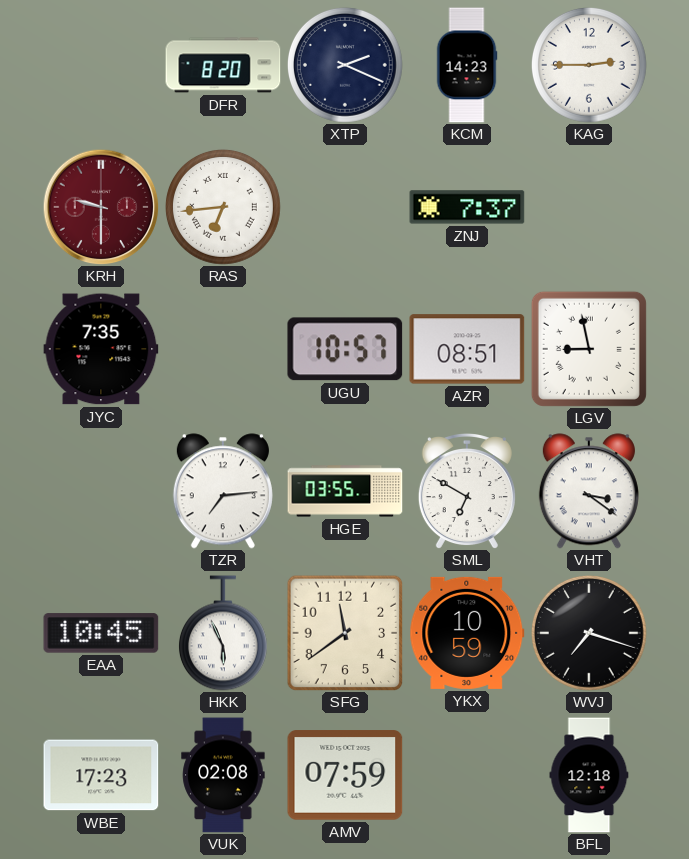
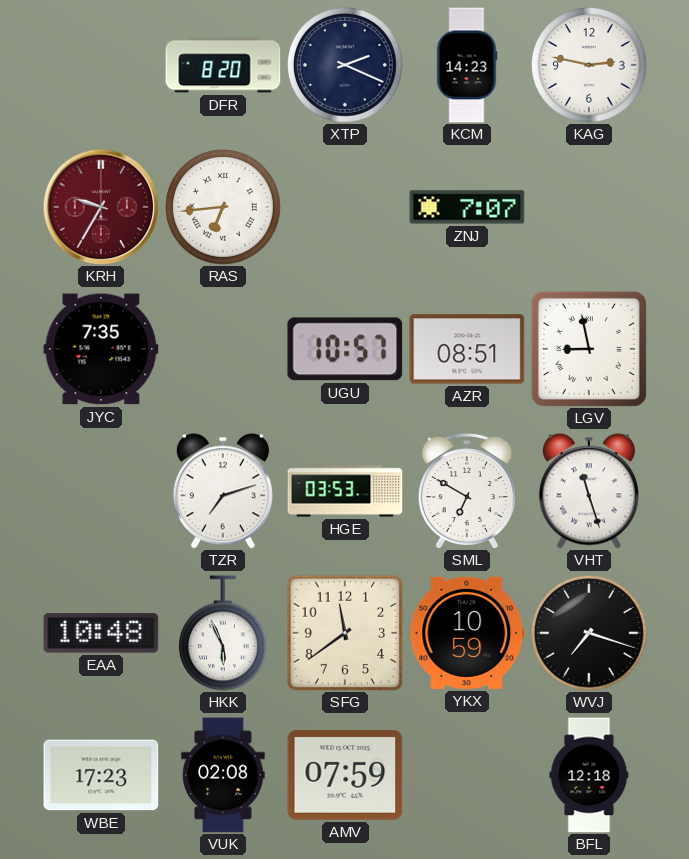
KAG: 2:45 -> 2:47 (589, 65)
KRH: 9:30 -> 9:35 (101, 207)
ZNJ: 7:37 -> 7:07 (467, 207)
TZR: 7:14 -> 7:12 (223, 491)
HGE: 03:55 -> 03:53 (345, 491)
VHT: 3:21 -> 11:27 (589, 491)
EAA: 10:45 -> 10:48 (101, 633)
